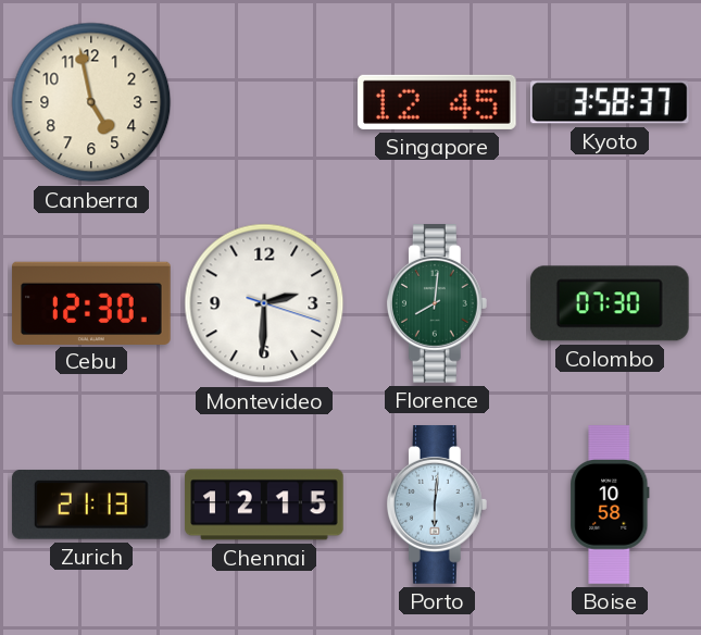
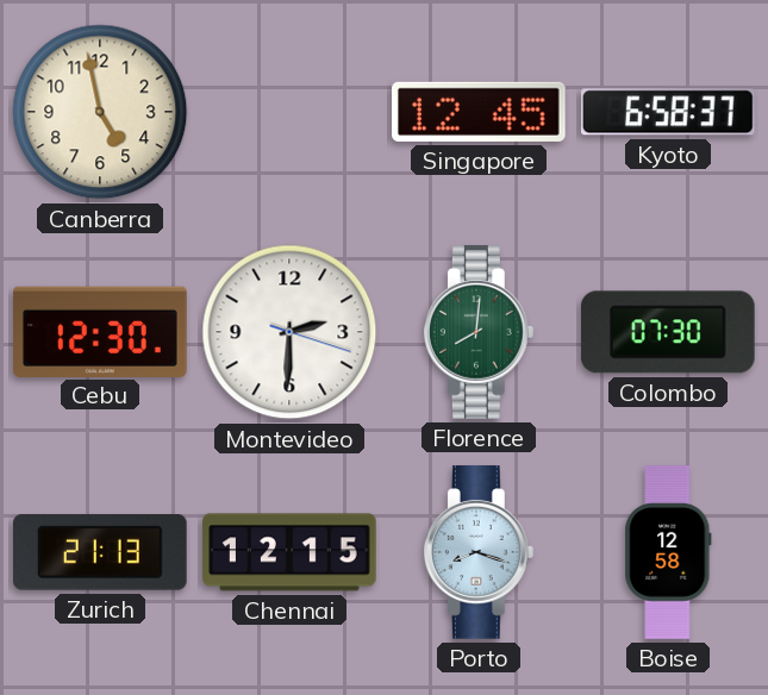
Kyoto: 3:58 -> 6:58 (668, 112)
Porto: 6:01 -> 8:18 (479, 552)
Boise: 10:58 -> 12:58 (668, 552)
